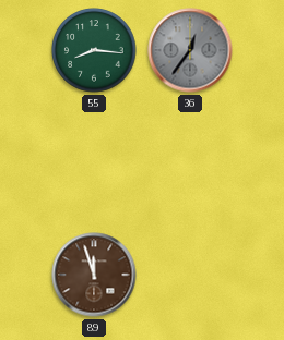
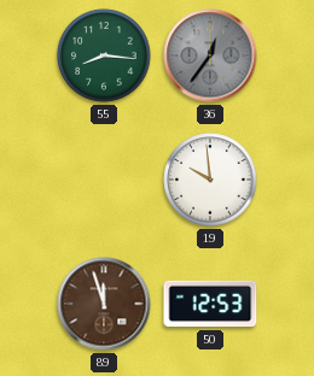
19: none -> 9:59 (210, 180)
50: none -> 12:53 (210, 304)
